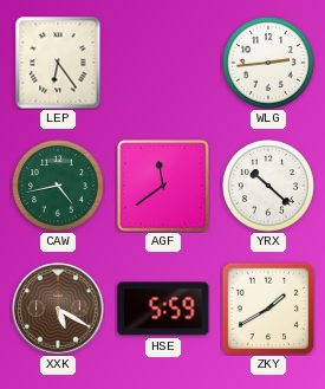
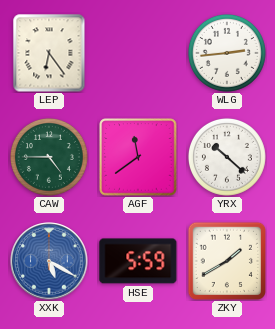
CAW: 4:43 -> 4:45 (49, 157)
XXK dial: brown -> blue (49, 261)
